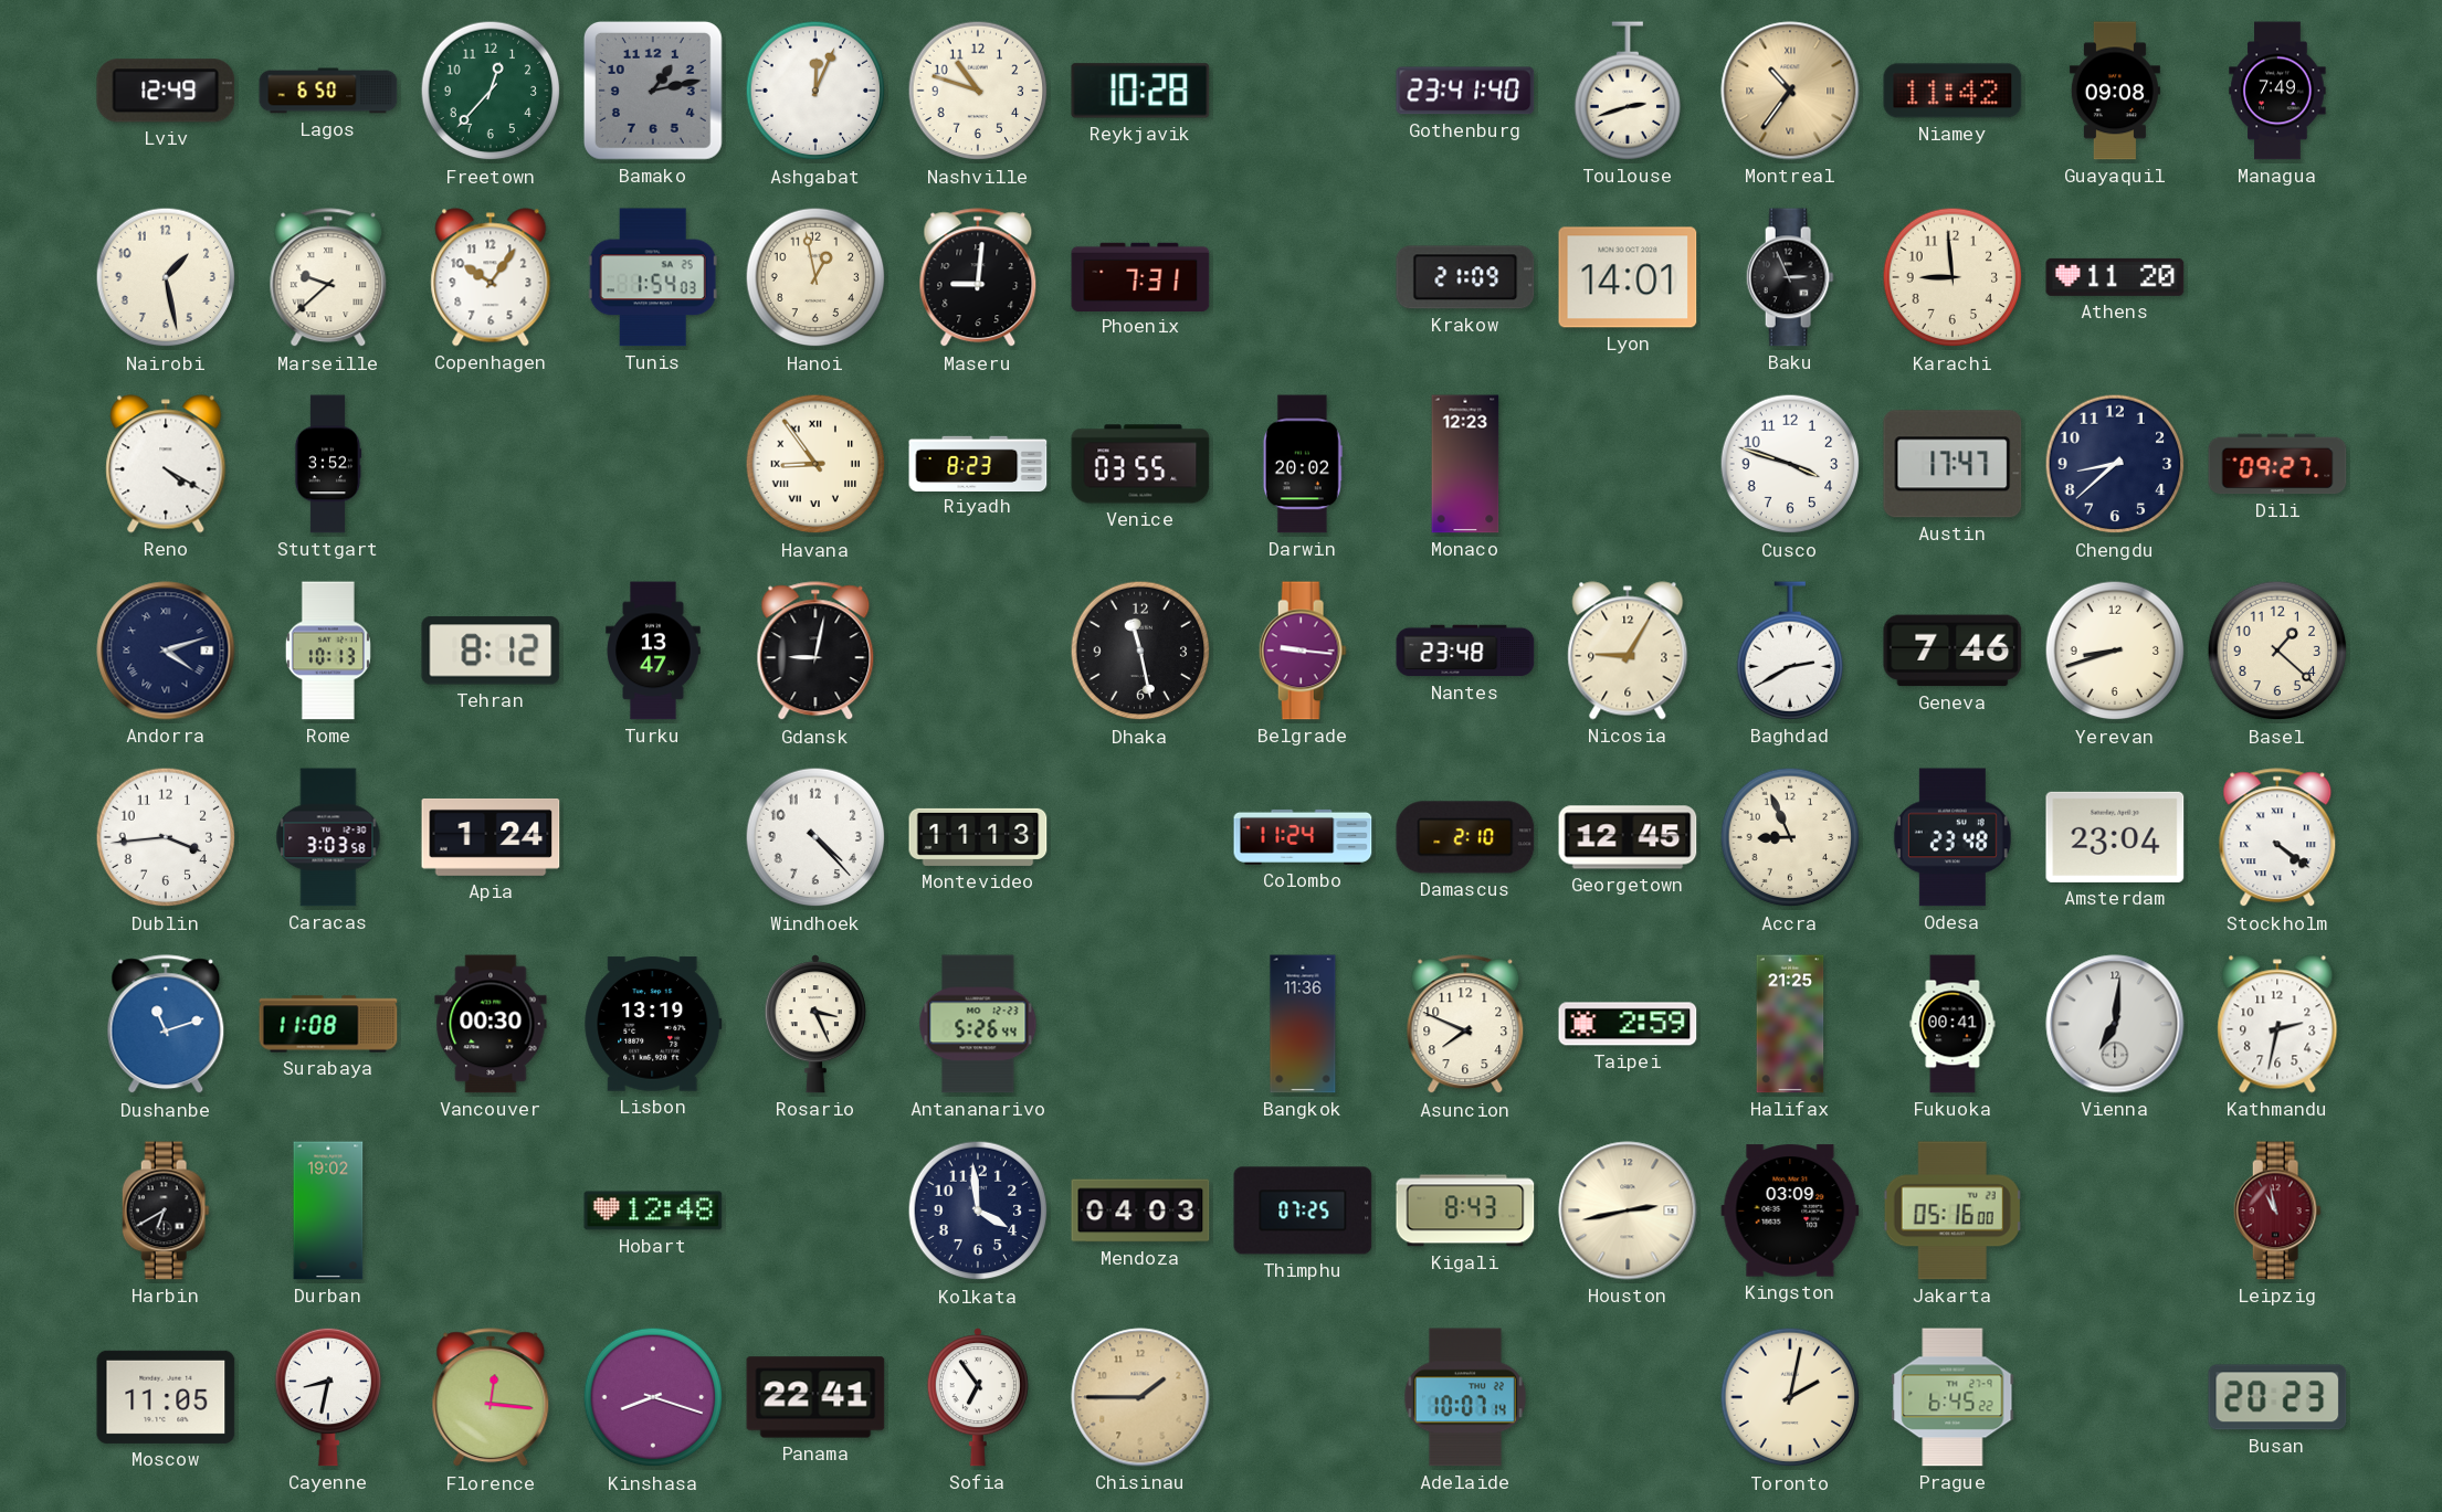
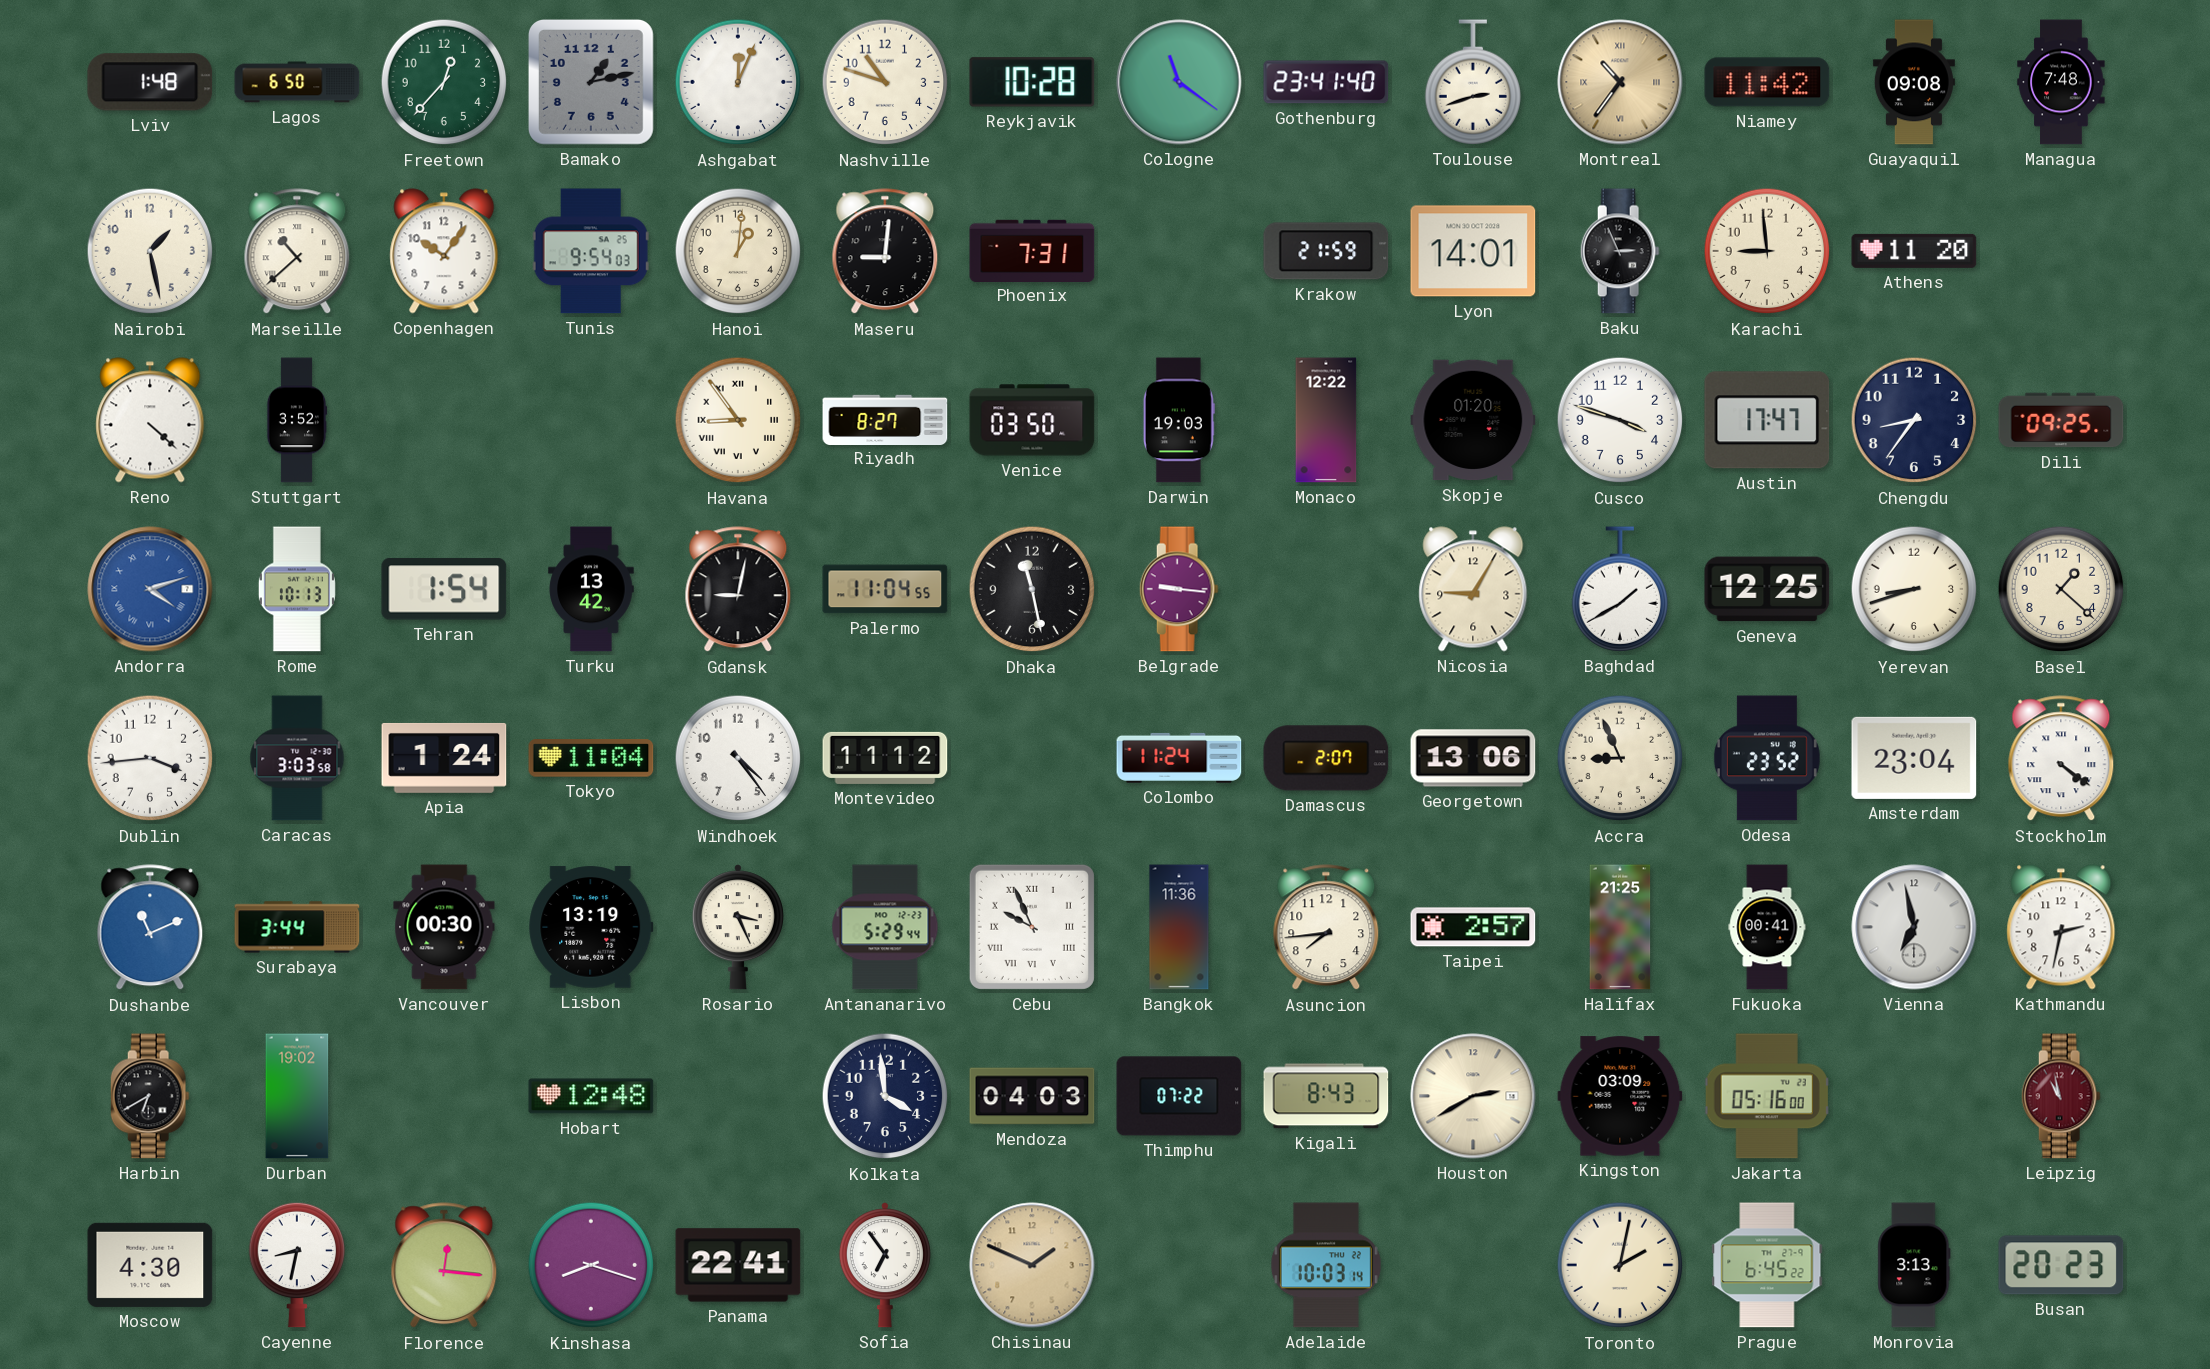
Lviv: 12:49 -> 1:48 (150, 82)
Cologne: none -> 11:21 (1179, 82)
Managua: 7:49 -> 7:48 (2061, 82)
Marseille: 9:38 -> 10:38 (297, 252)
Tunis: 1:54 -> 9:54 (591, 251)
Hanoi: 12:58 -> 1:01 (738, 251)
Krakow: 21:09 -> 21:59 (1326, 251)
Reno: 4:20 -> 4:22 (150, 420)
Riyadh: 8:23 -> 8:27 (885, 419)
Venice: 03:55 -> 03:50 (1032, 420)
Darwin: 20:02 -> 19:03 (1179, 420)
Monaco: 12:23 -> 12:22 (1326, 420)
Skopje: none -> 01:20 (1473, 420)
Chengdu: 8:38 -> 8:36 (1914, 420)
Dili: 09:27 -> 09:25 (2061, 420)
Andorra dial: navy -> blue (150, 589)
Tehran: 8:12 -> 1:54 (444, 589)
Turku: 13:47 -> 13:42 (591, 589)
Palermo: none -> 11:04 (885, 589)
Nantes: 23:48 -> none (1465, 651)
Baghdad: 2:40 -> 1:40 (1620, 589)
Geneva: 7:46 -> 12:25 (1767, 589)
Tokyo: none -> 11:04 (591, 758)
Windhoek: 4:23 -> 4:24 (738, 758)
Montevideo: 11:13 -> 11:12 (885, 758)
Damascus: 2:10 -> 2:07 (1326, 758)
Georgetown: 12:45 -> 13:06 (1473, 758)
Odesa: 23:48 -> 23:52 (1767, 758)
Dushanbe: 11:12 -> 11:11 (150, 928)
Surabaya: 11:08 -> 3:44 (297, 927)
Antananarivo: 5:26 -> 5:29 (885, 927)
Cebu: none -> 9:56 (1032, 927)
Asuncion: 7:49 -> 7:44 (1326, 928)
Taipei: 2:59 -> 2:57 (1473, 927)
Vienna: 7:01 -> 6:58 (1914, 927)
Thimphu: 07:25 -> 07:22 (1179, 1096)
Houston: 2:43 -> 2:40 (1473, 1096)
Moscow: 11:05 -> 4:30 (150, 1265)
Chisinau: 1:45 -> 1:49 (1032, 1265)
Adelaide: 10:07 -> 10:03 (1326, 1265)
Monrovia: none -> 3:13 (1914, 1265)
